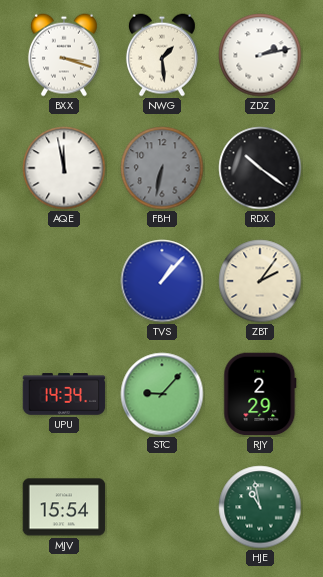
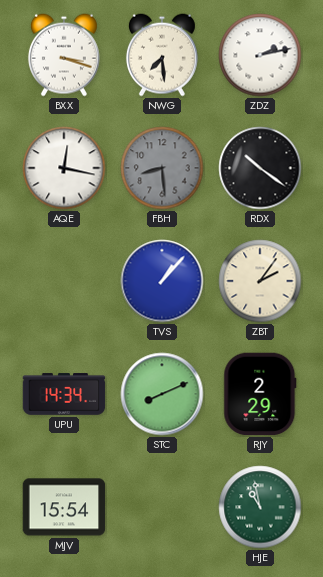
NWG: 1:29 -> 7:29 (162, 55)
AQE: 11:58 -> 12:17 (64, 168)
FBH: 6:32 -> 8:29 (162, 168)
STC: 9:07 -> 8:11 (162, 394)
